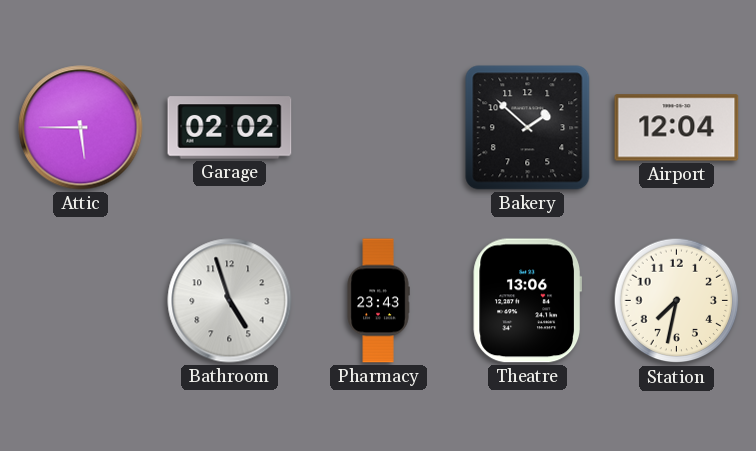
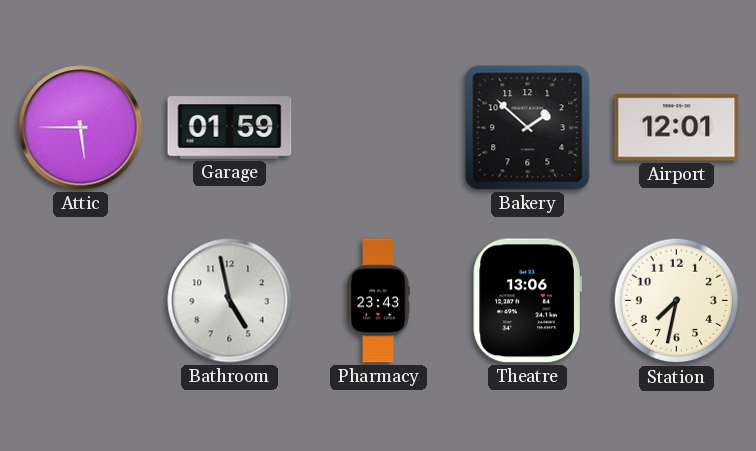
Garage: 02:02 -> 01:59 (230, 128)
Airport: 12:04 -> 12:01 (677, 128)
Bathroom: 4:57 -> 4:58 (230, 301)
